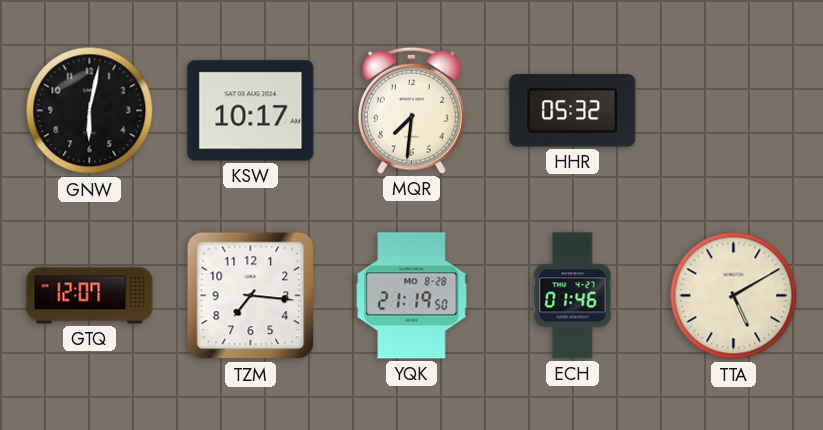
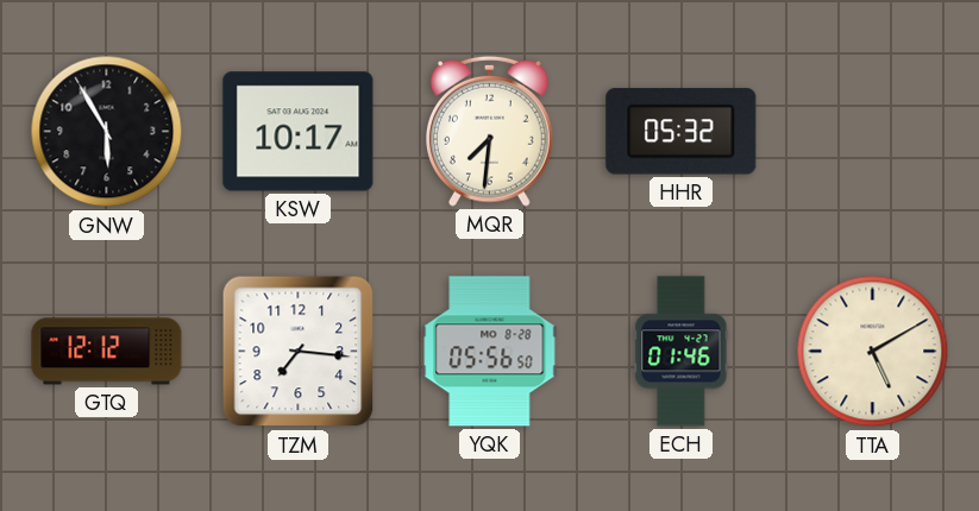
GNW: 6:02 -> 5:55 (107, 132)
GTQ: 12:07 -> 12:12 (107, 352)
YQK: 21:19 -> 05:56 (490, 352)
